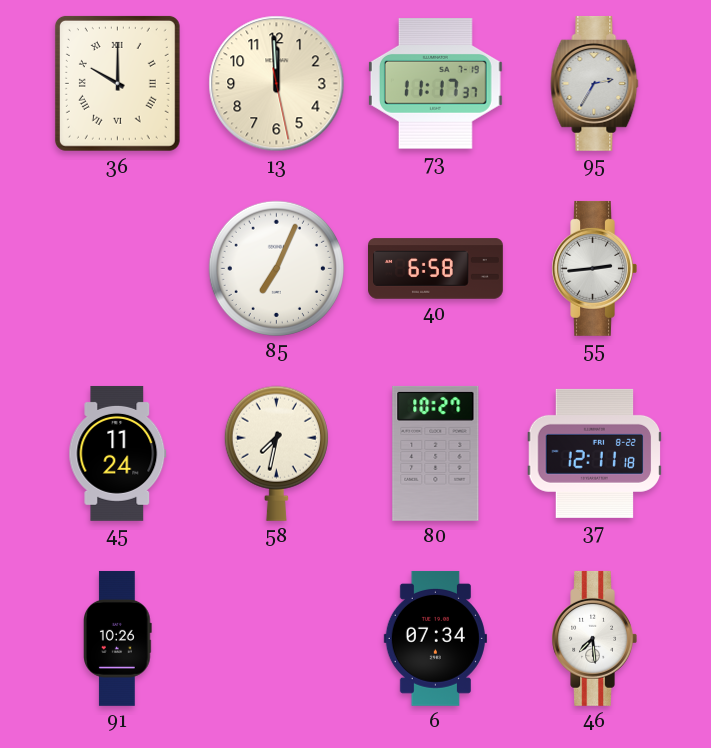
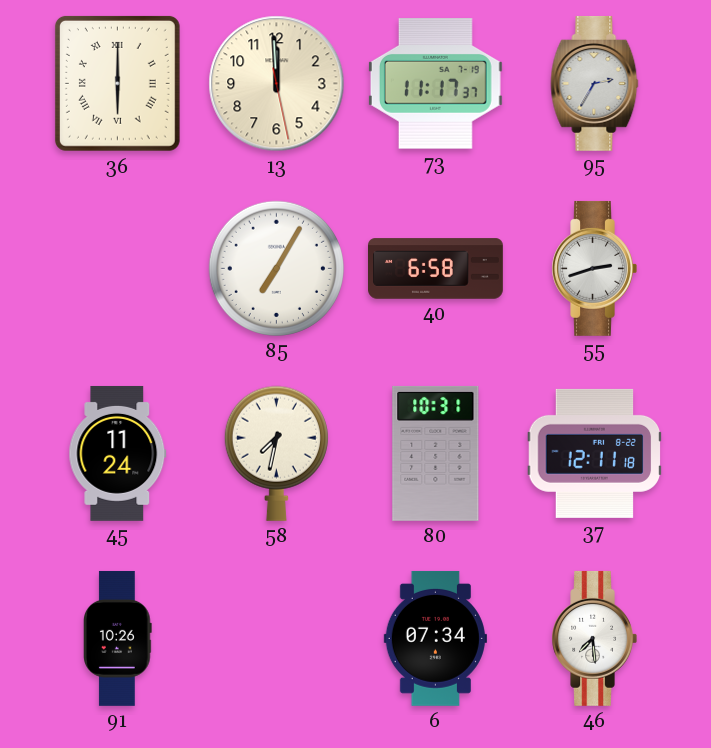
36: 10:00 -> 6:00 (117, 83)
85: 7:04 -> 7:05 (276, 268)
55: 2:44 -> 2:42 (594, 268)
80: 10:27 -> 10:31 (436, 453)
